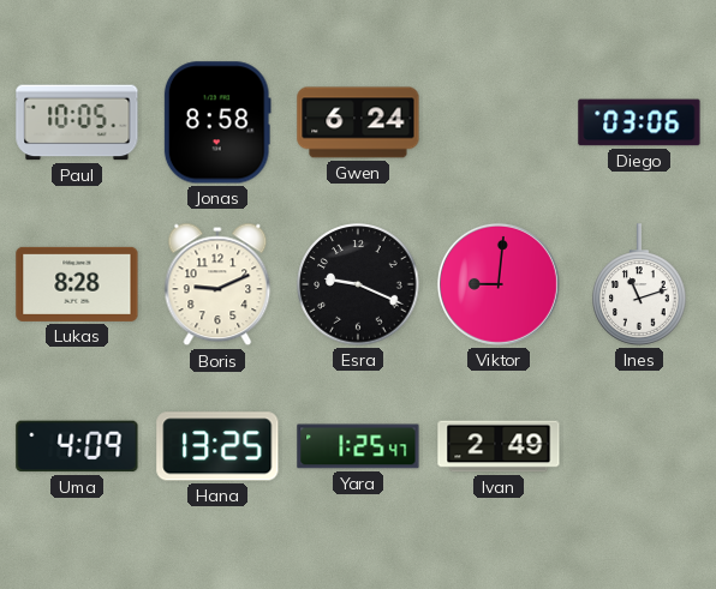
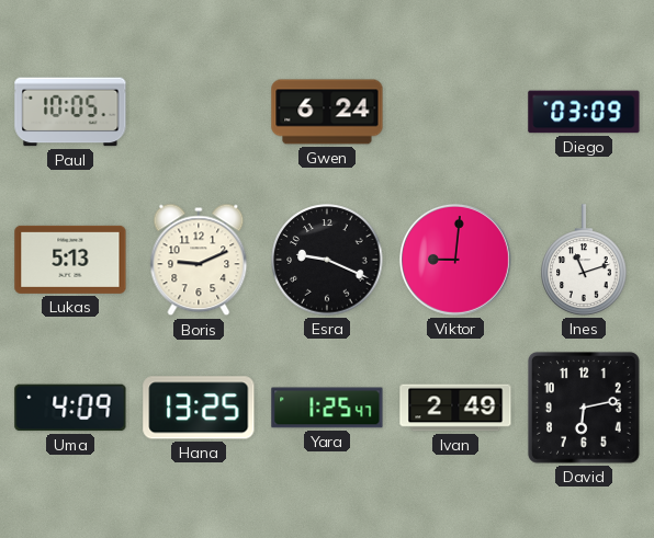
Jonas: 8:58 -> none (217, 122)
Diego: 03:06 -> 03:09 (584, 112)
Lukas: 8:28 -> 5:13 (70, 260)
David: none -> 6:13 (584, 408)
